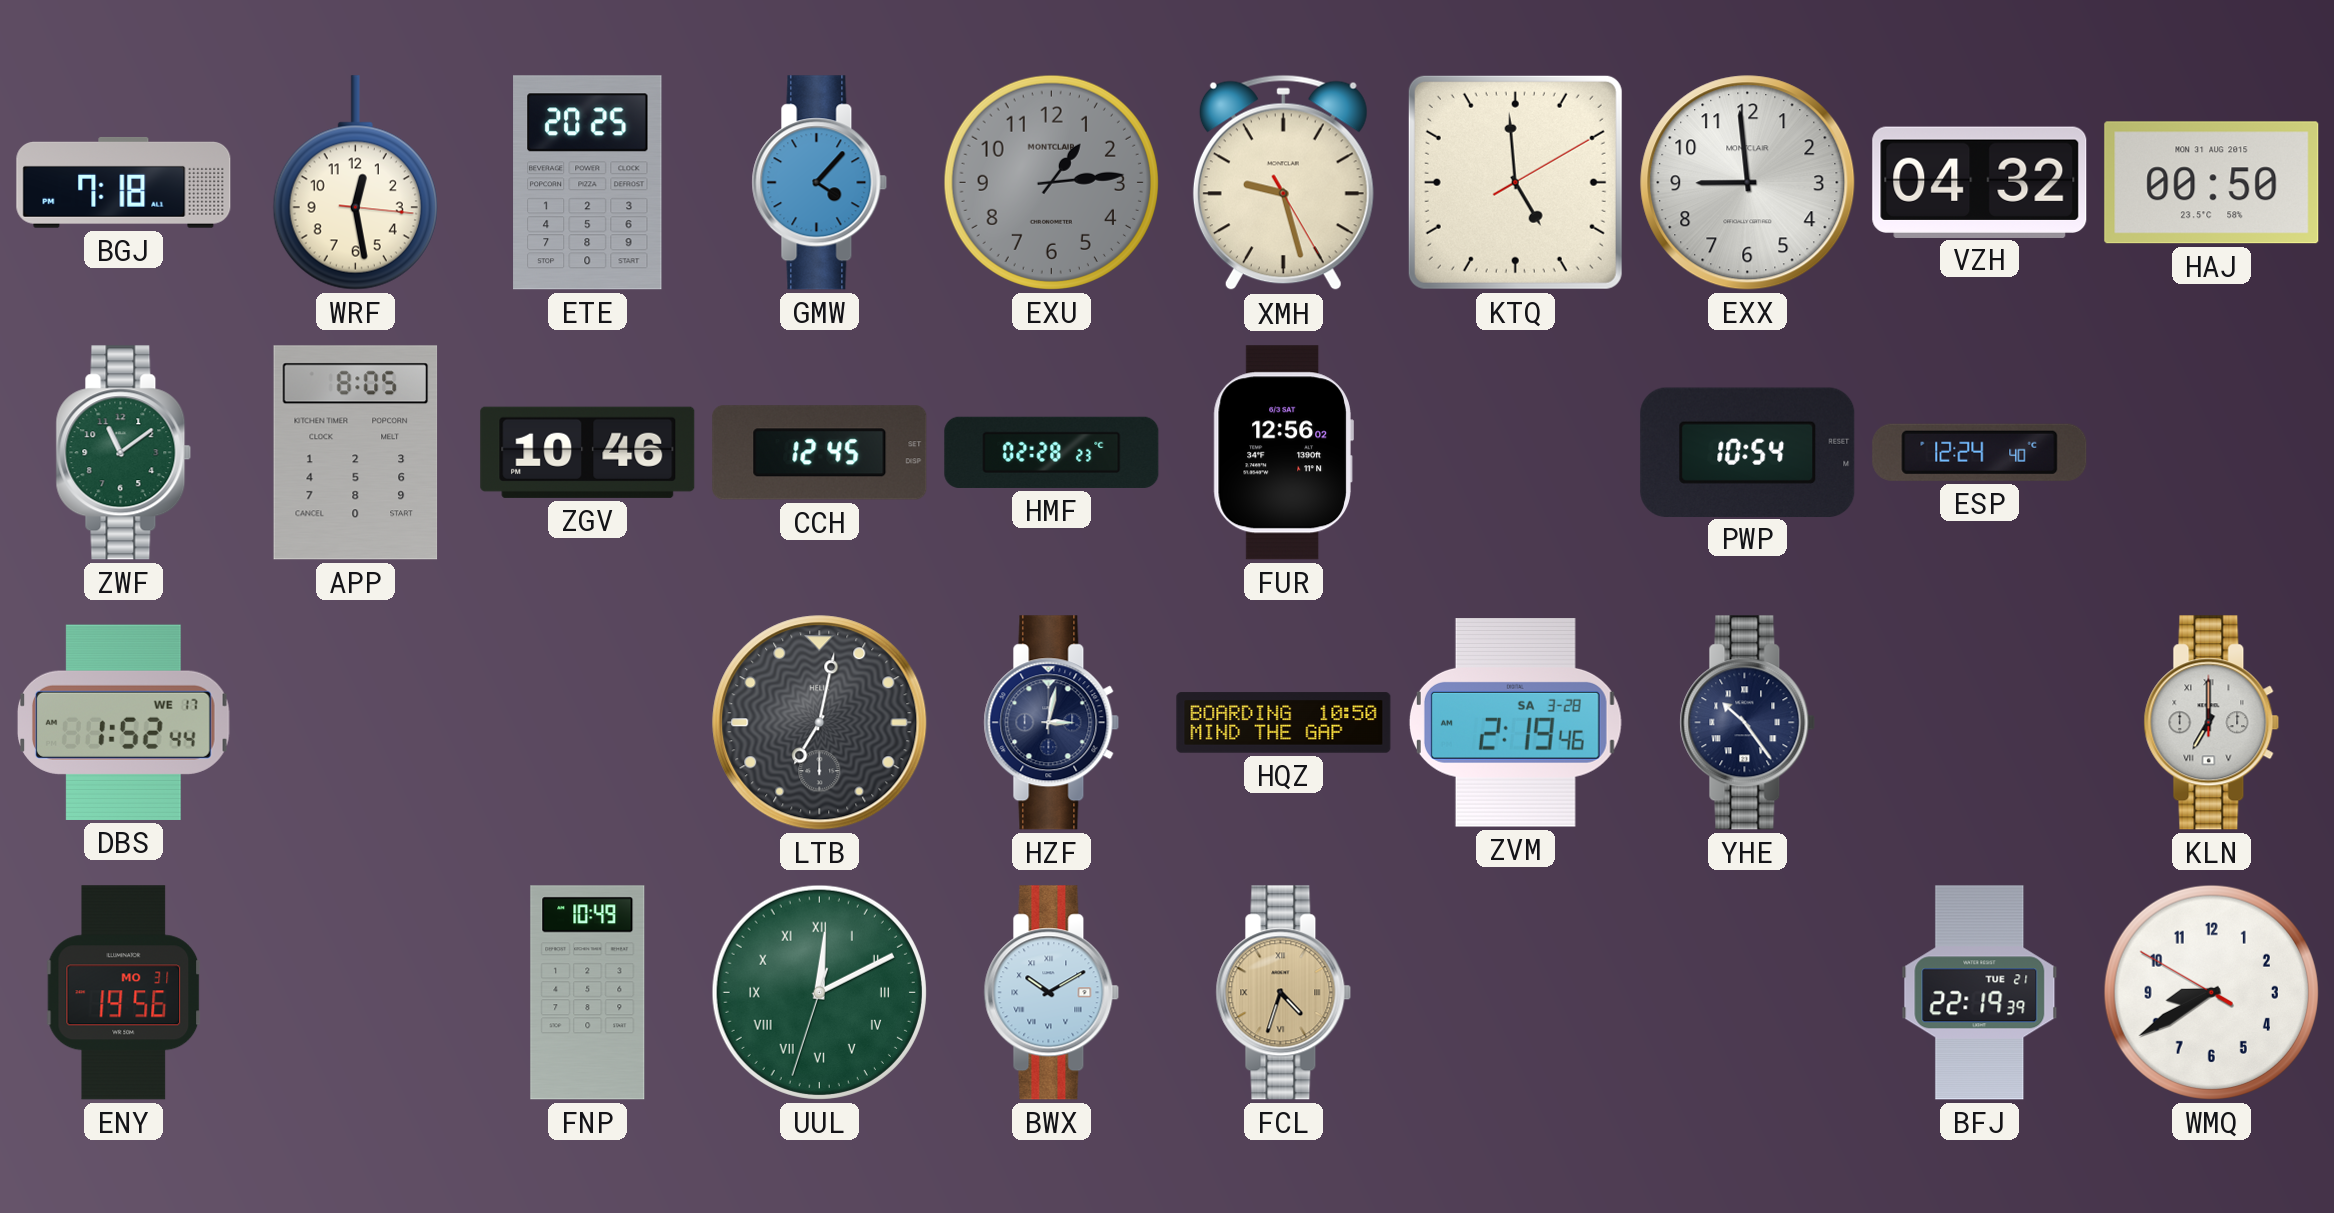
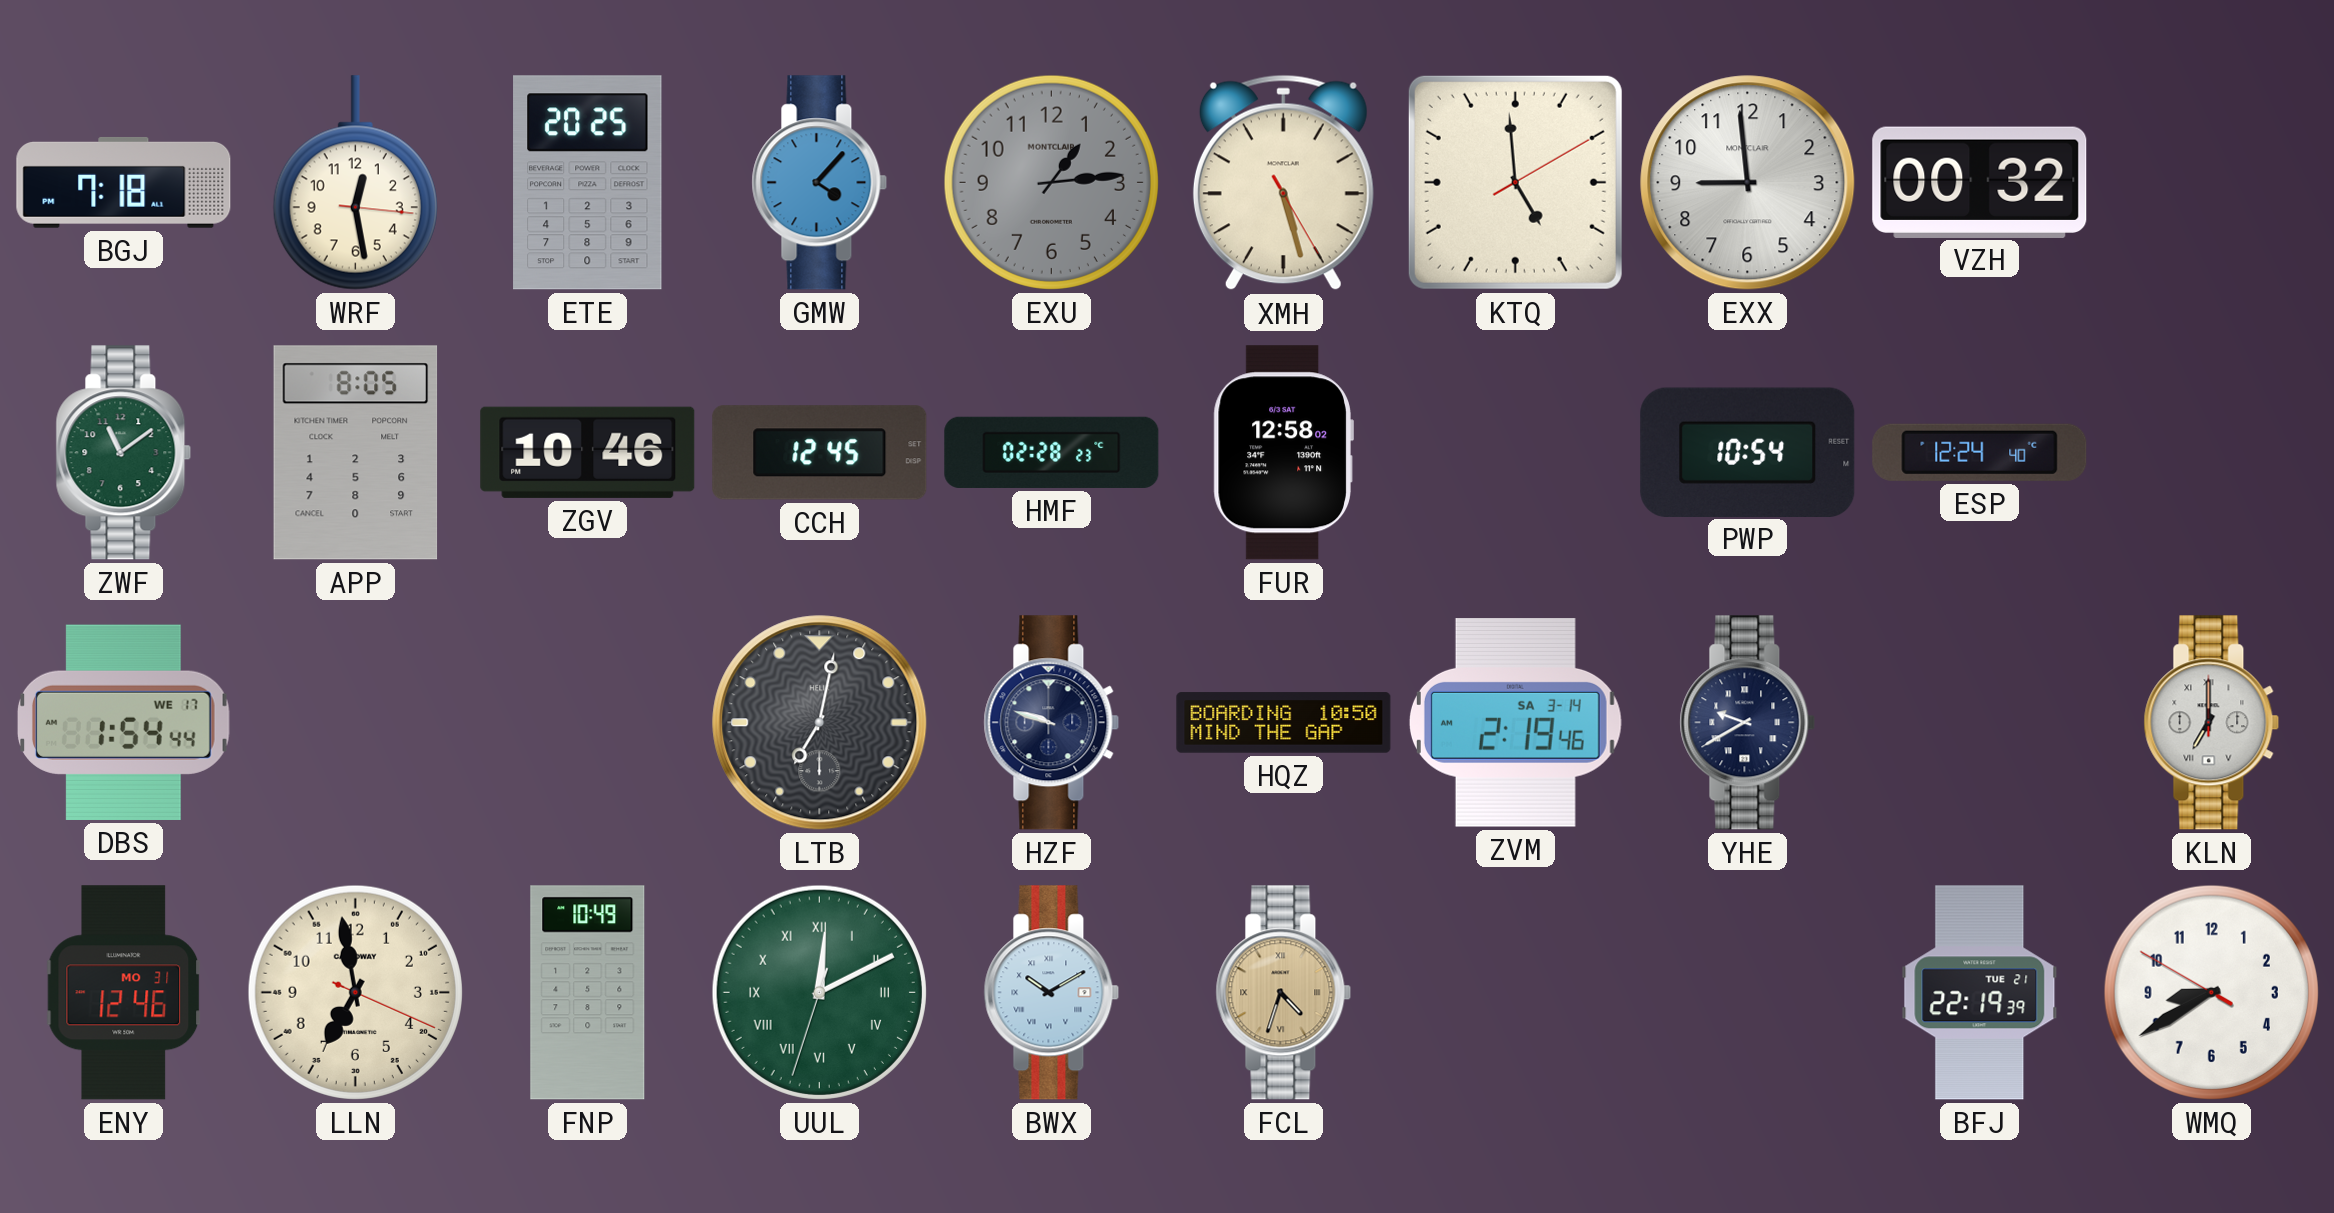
XMH: 9:27 -> 5:27 (1283, 183)
VZH: 04:32 -> 00:32 (1980, 182)
HAJ: 00:50 -> none (2212, 183)
FUR: 12:56 -> 12:58 (1283, 453)
DBS: 1:52 -> 1:54 (123, 722)
HZF: 3:02 -> 9:48 (1052, 723)
ZVM date: SA 3-28 -> SA 3-14 (1515, 723)
YHE: 10:24 -> 9:40 (1748, 723)
ENY: 19:56 -> 12:46 (124, 993)
LLN: none -> 6:58 (355, 992)
